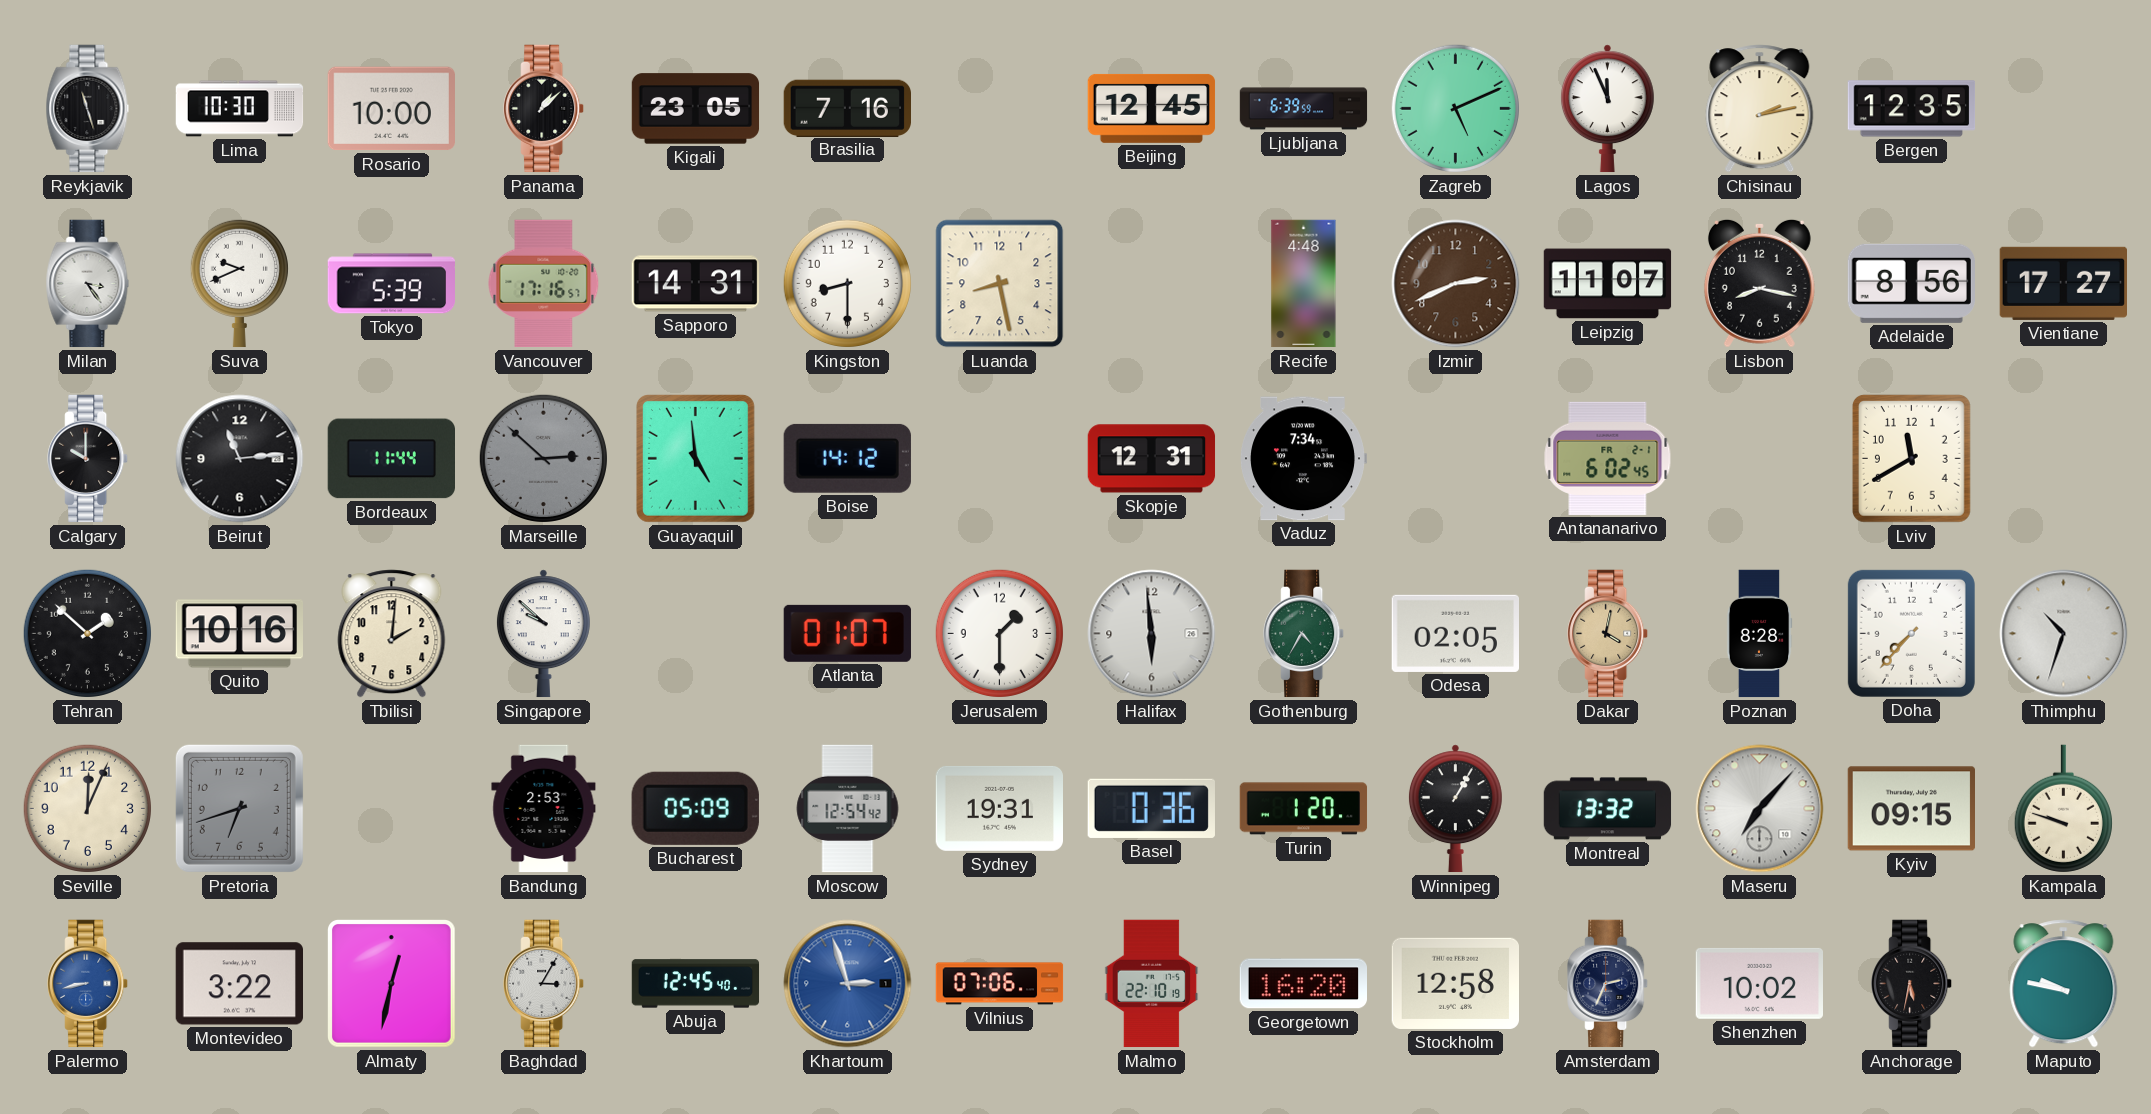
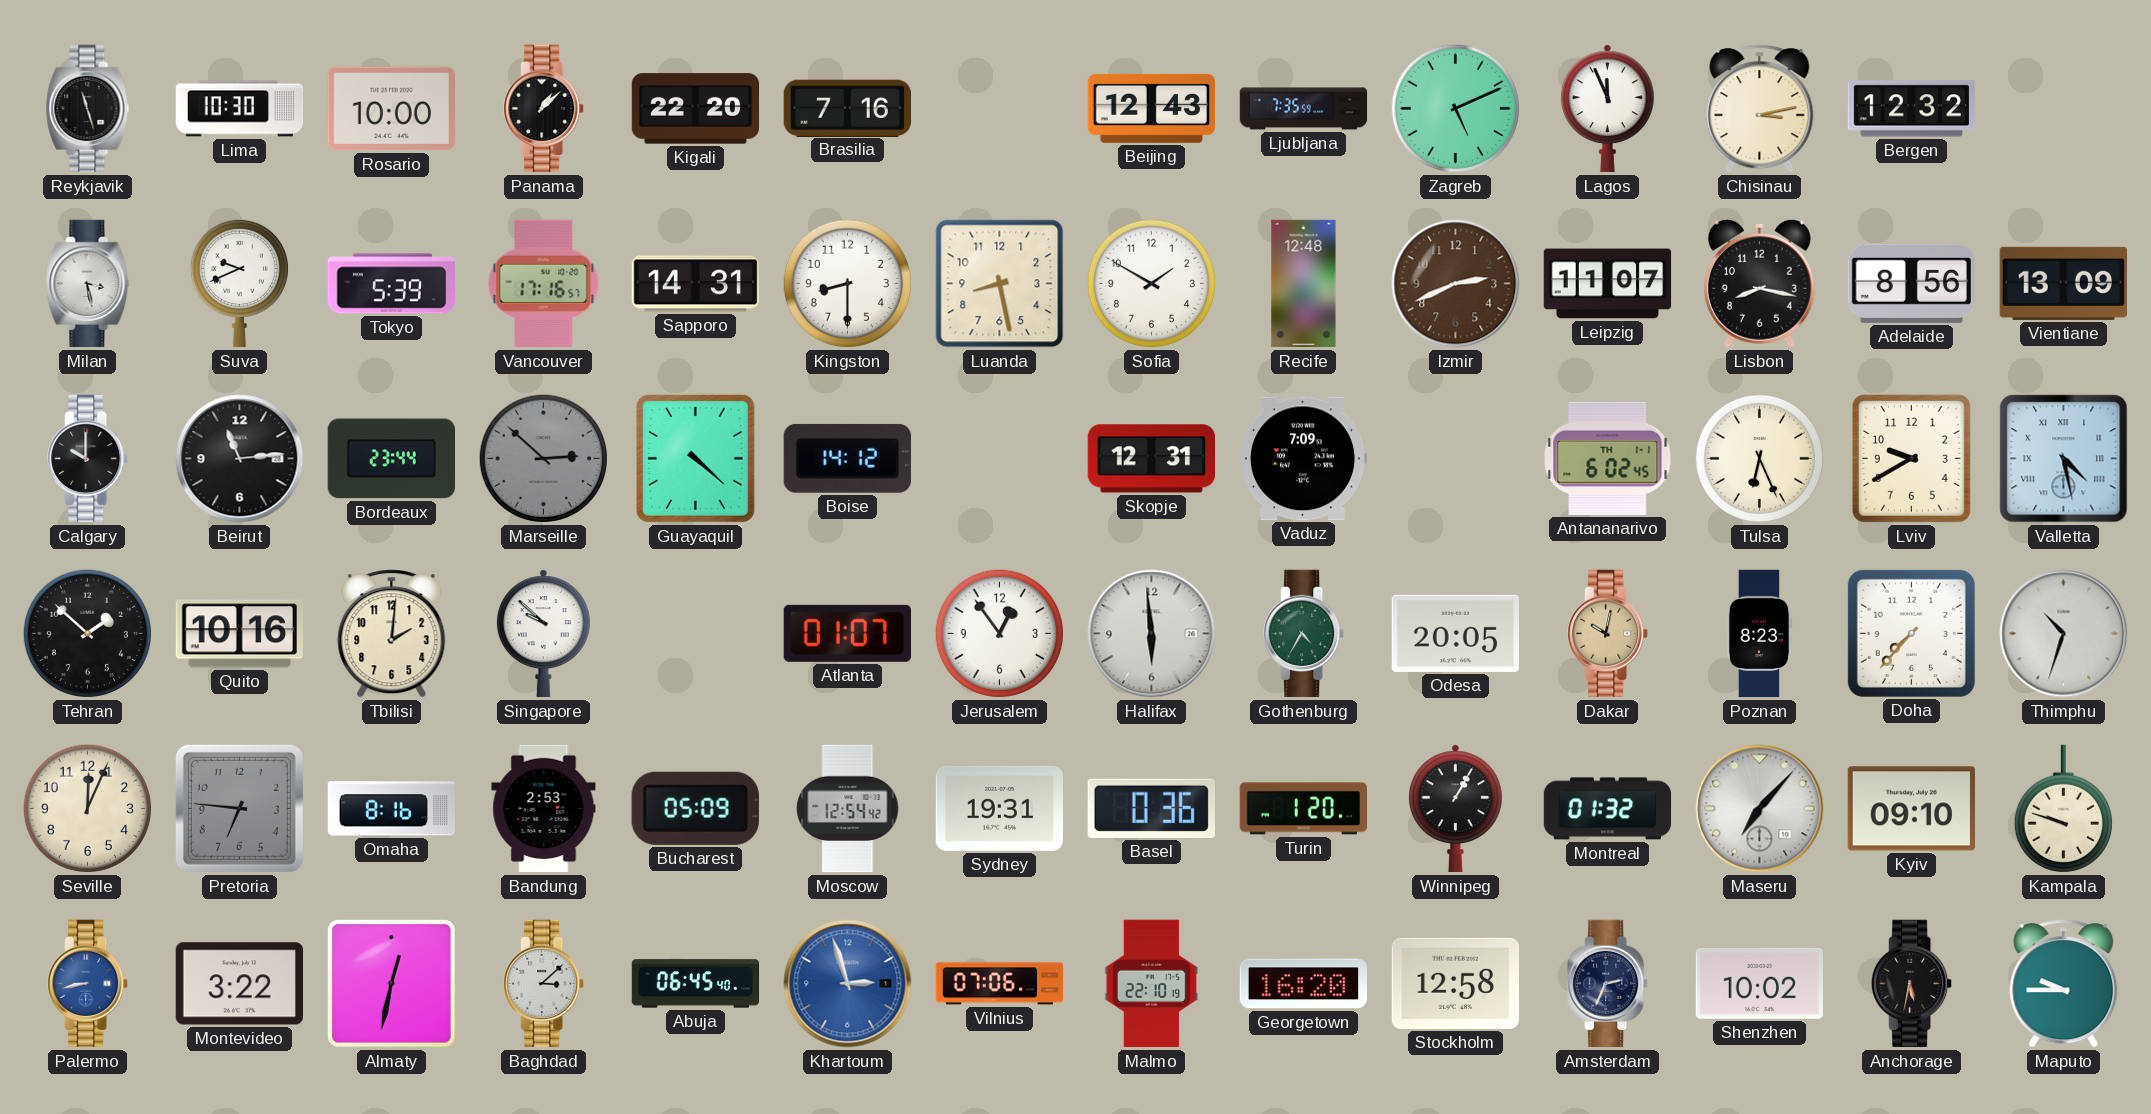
Kigali: 23:05 -> 22:20 (696, 109)
Beijing: 12:45 -> 12:43 (1152, 108)
Ljubljana: 6:39 -> 7:35 (1304, 109)
Chisinau: 2:13 -> 3:13 (1760, 109)
Bergen: 12:35 -> 12:32 (1912, 109)
Milan: 3:24 -> 3:28 (88, 284)
Sofia: none -> 1:50 (1151, 283)
Recife: 4:48 -> 12:48 (1304, 284)
Vientiane: 17:27 -> 13:09 (2063, 283)
Bordeaux: 11:44 -> 23:44 (391, 459)
Guayaquil: 4:59 -> 4:22 (695, 458)
Vaduz: 7:34 -> 7:09 (1303, 459)
Antananarivo date: FR 2-1 -> TH 1-1 (1608, 458)
Tulsa: none -> 6:26 (1759, 458)
Lviv: 11:40 -> 9:40 (1911, 458)
Valletta: none -> 4:28 (2064, 459)
Jerusalem: 1:30 -> 12:54 (999, 633)
Odesa: 02:05 -> 20:05 (1455, 633)
Dakar: 4:02 -> 10:02 (1608, 634)
Poznan: 8:28 -> 8:23 (1759, 634)
Pretoria: 6:42 -> 6:46 (239, 808)
Omaha: none -> 8:16 (392, 809)
Montreal: 13:32 -> 01:32 (1608, 809)
Kyiv: 09:15 -> 09:10 (1911, 809)
Baghdad: 3:05 -> 3:08 (544, 984)
Abuja: 12:45 -> 06:45 (696, 984)
Maputo: 9:47 -> 9:45 (2064, 984)
